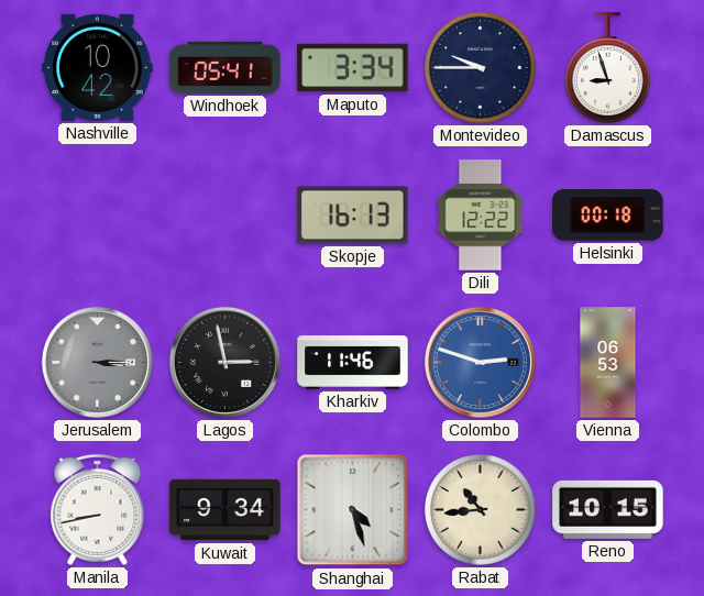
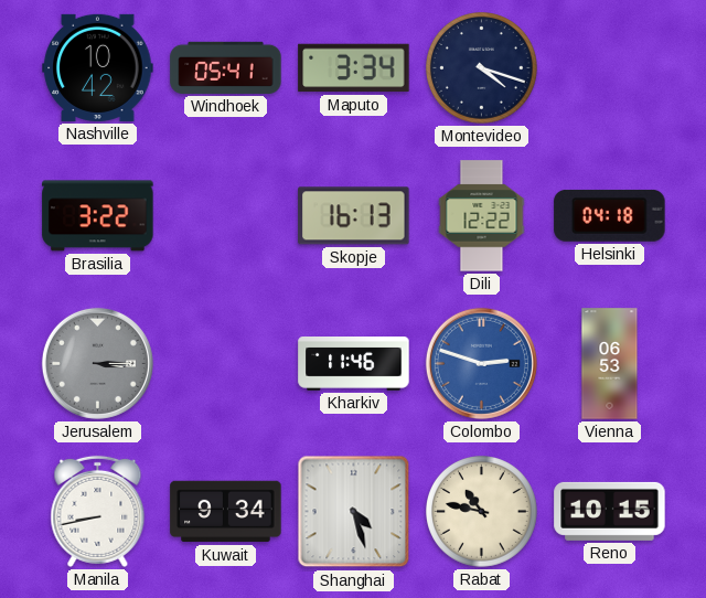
Montevideo: 9:45 -> 4:18 (482, 68)
Damascus: 8:57 -> none (607, 68)
Brasilia: none -> 3:22 (98, 216)
Helsinki: 00:18 -> 04:18 (610, 215)
Lagos: 2:58 -> none (224, 362)
Rabat: 10:44 -> 10:47 (482, 512)
